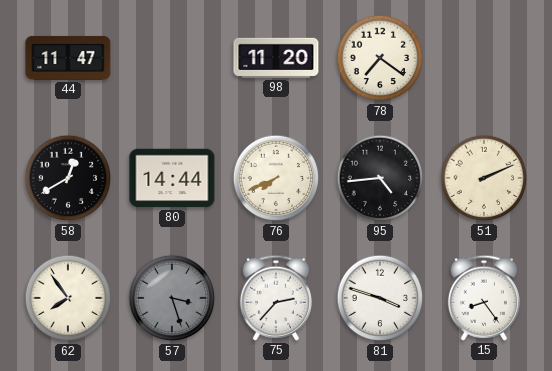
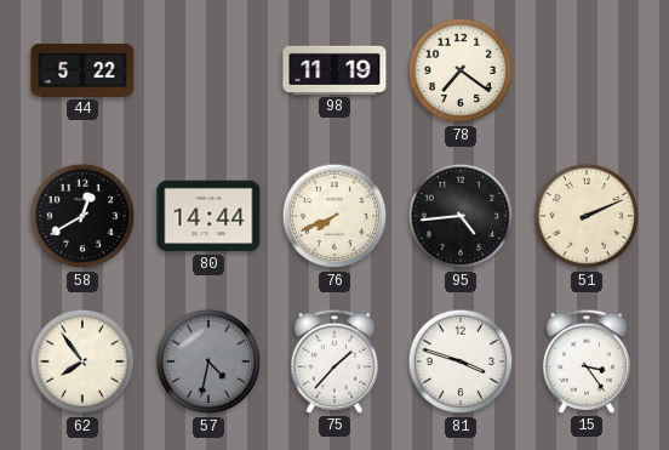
44: 11:47 -> 5:22 (82, 70)
98: 11:20 -> 11:19 (334, 70)
57: 3:27 -> 4:32 (208, 361)
75: 2:37 -> 1:37 (334, 361)
15: 8:24 -> 3:24 (587, 361)
